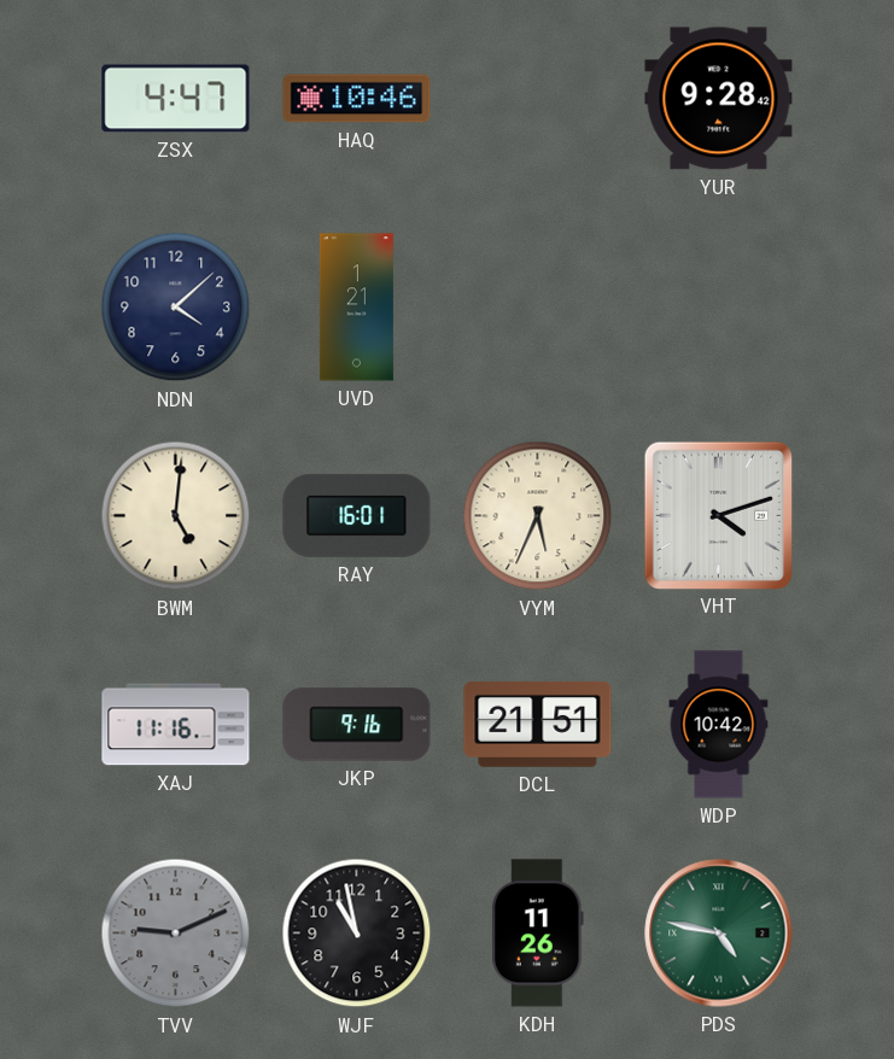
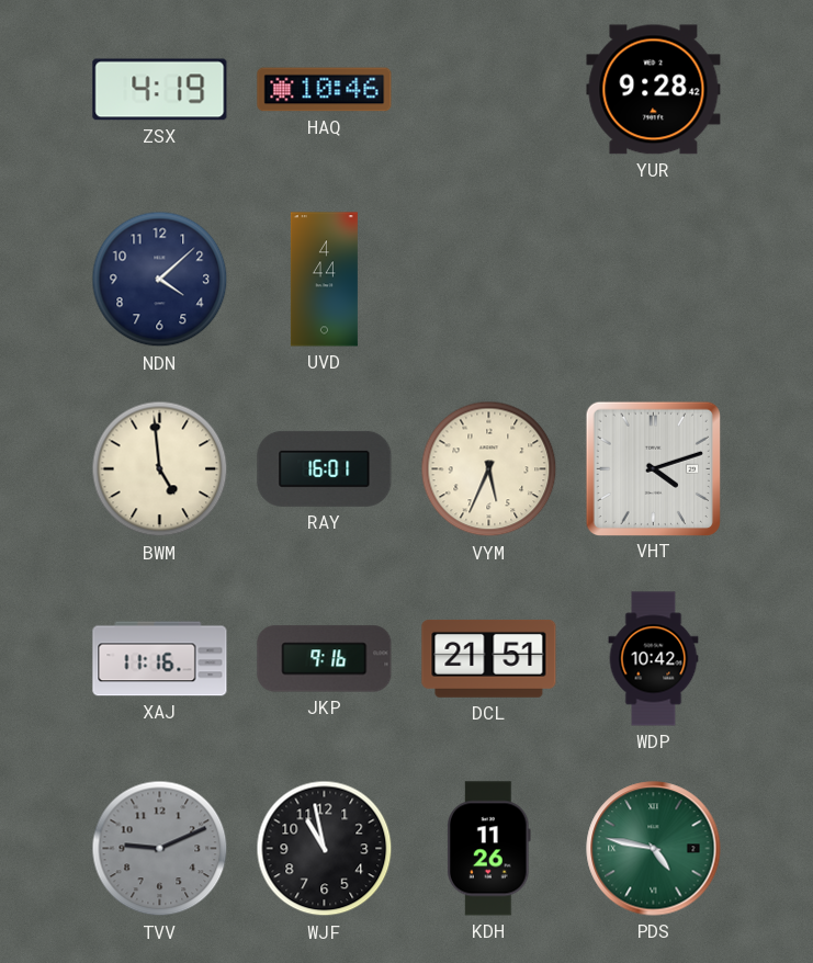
ZSX: 4:47 -> 4:19 (160, 90)
UVD: 1:21 -> 4:44 (324, 280)
BWM: 5:01 -> 4:59 (160, 469)
